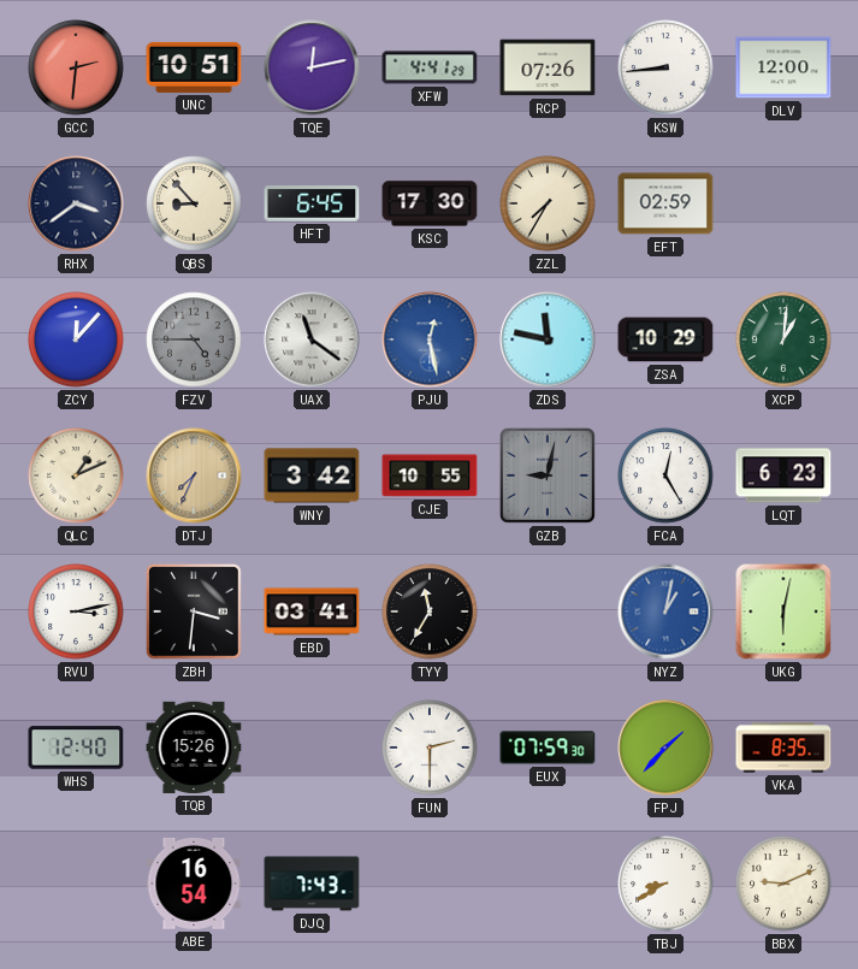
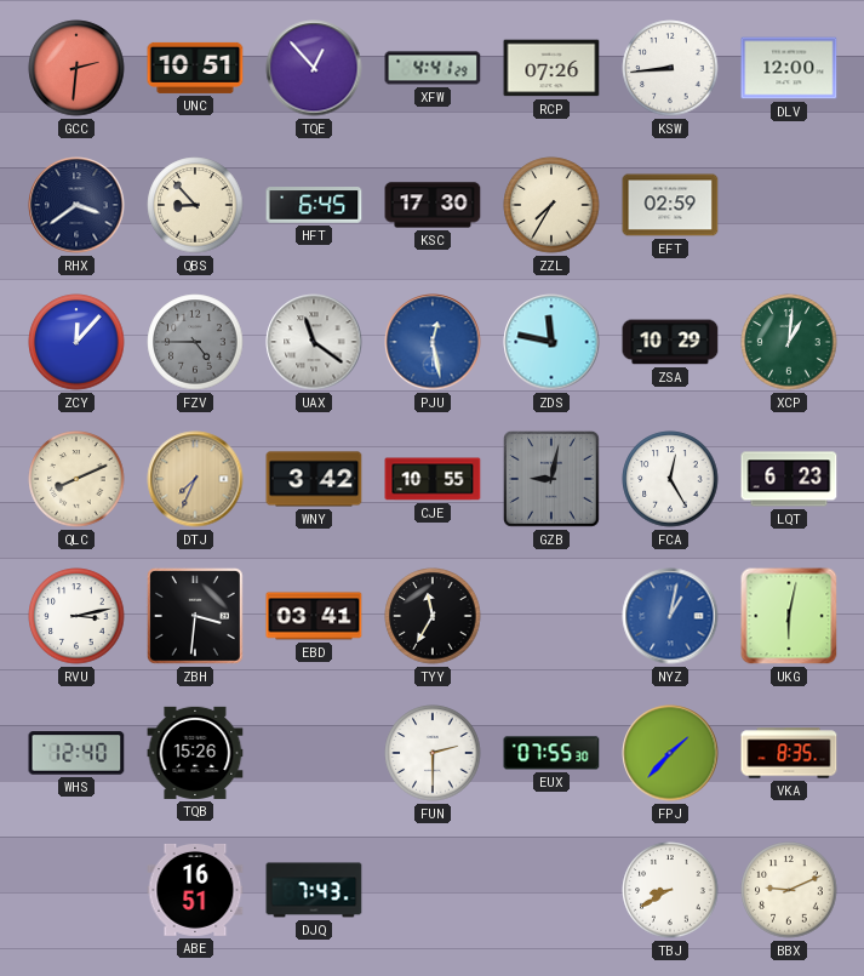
TQE: 12:13 -> 12:53 (314, 68)
QLC: 1:11 -> 8:11 (76, 479)
EUX: 07:59 -> 07:55 (551, 753)
ABE: 16:54 -> 16:51 (195, 890)
